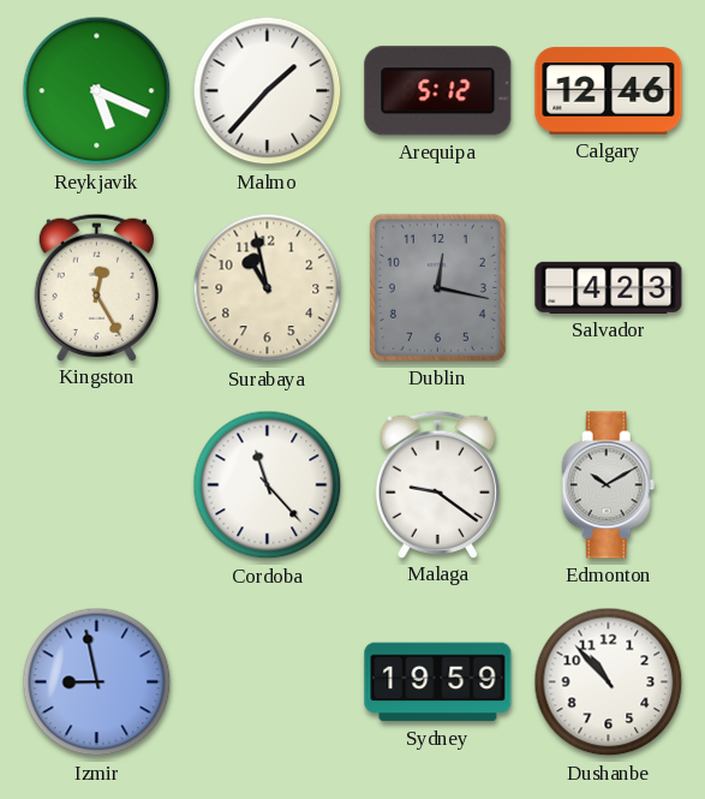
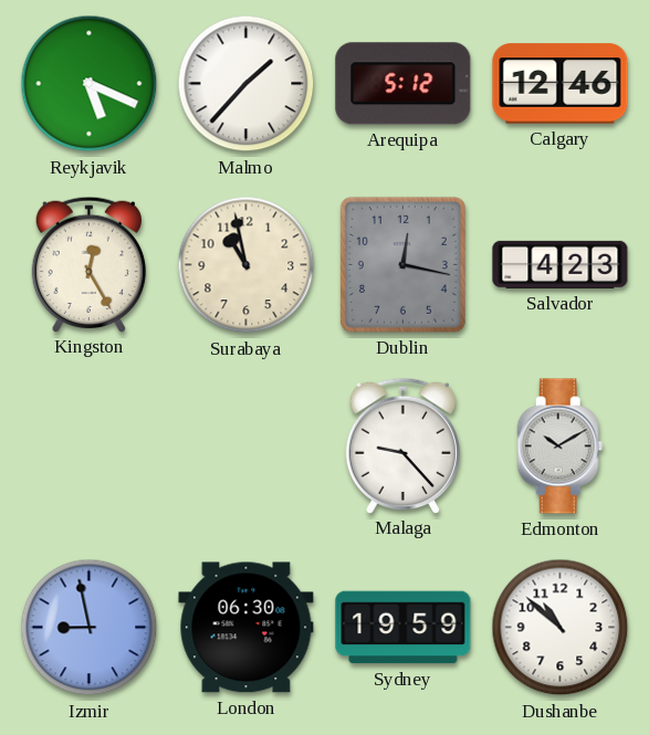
Cordoba: 11:23 -> none (268, 485)
Malaga: 9:21 -> 9:23 (402, 445)
London: none -> 06:30 (247, 628)
Dushanbe: 10:53 -> 10:52 (561, 628)
